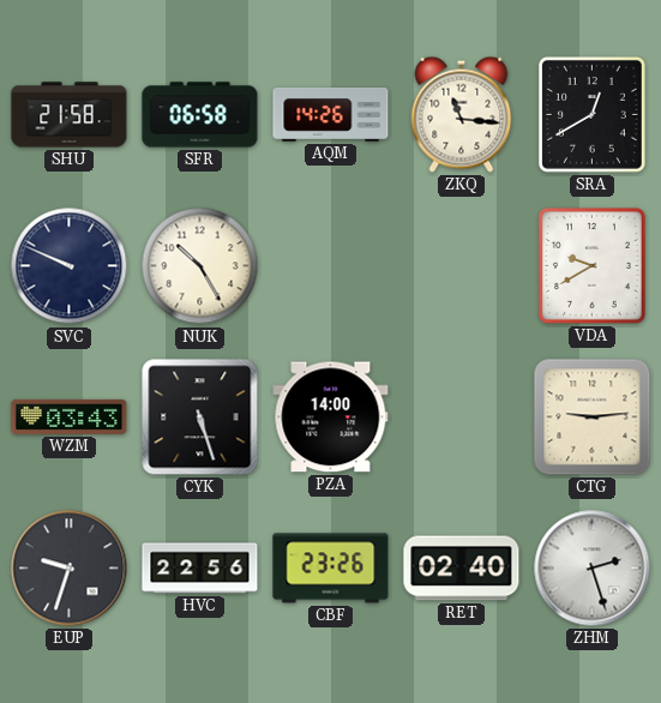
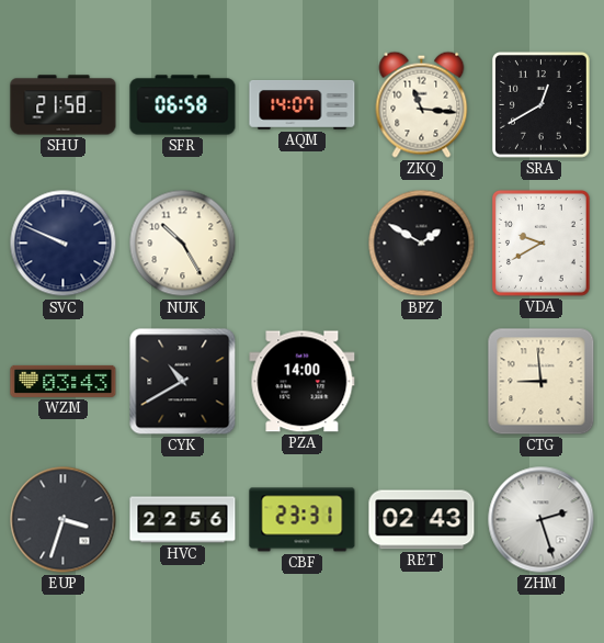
AQM: 14:26 -> 14:07 (303, 105)
BPZ: none -> 1:50 (422, 244)
CYK: 5:27 -> 10:40 (183, 382)
CTG: 9:14 -> 8:59 (542, 382)
EUP: 9:33 -> 3:33 (64, 520)
CBF: 23:26 -> 23:31 (303, 520)
RET: 02:40 -> 02:43 (422, 520)
